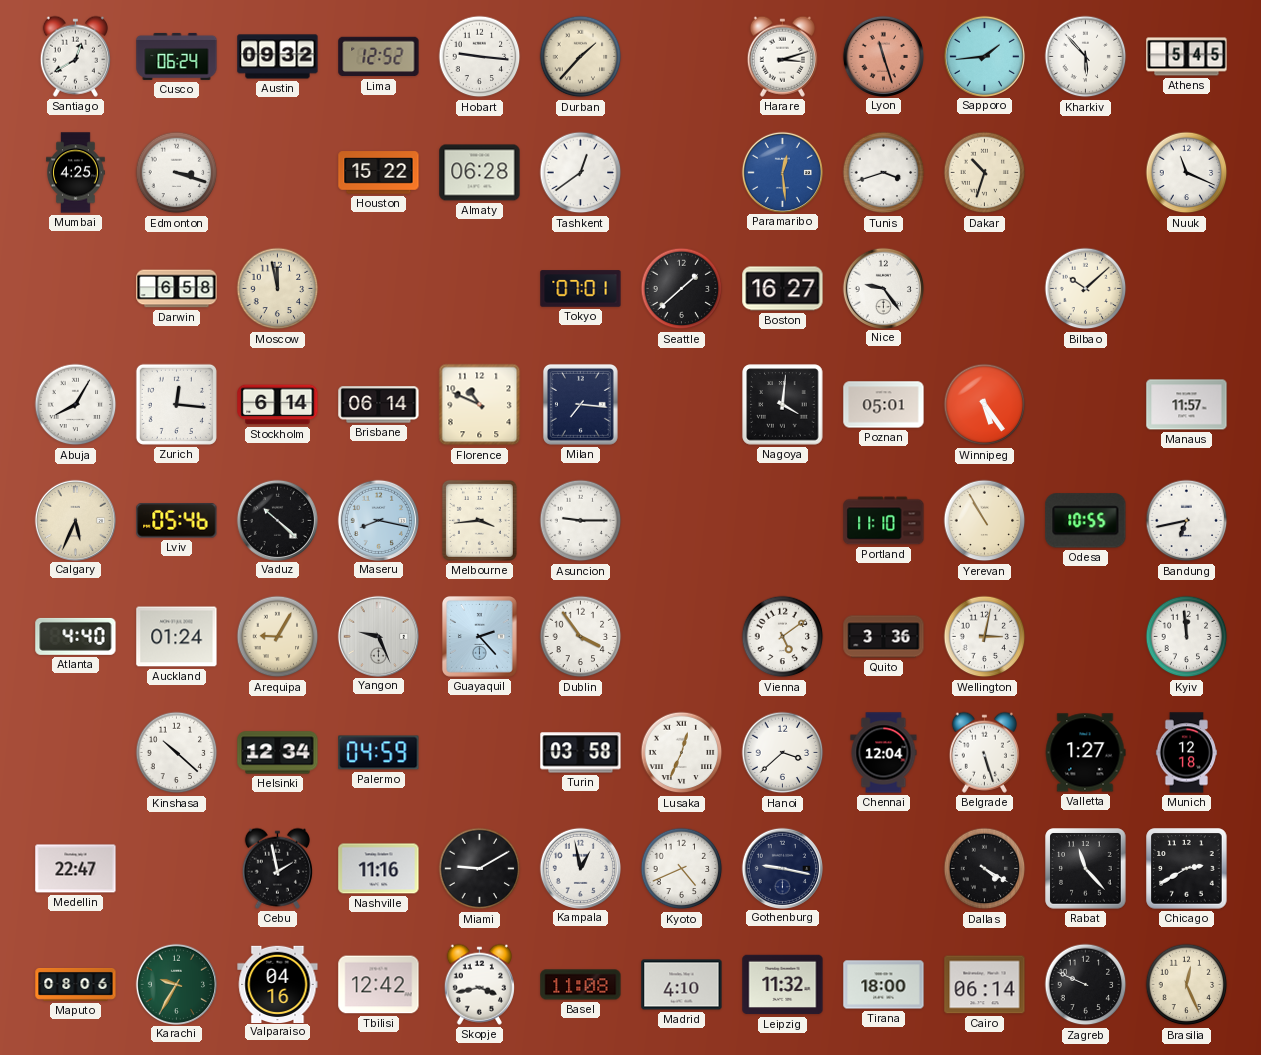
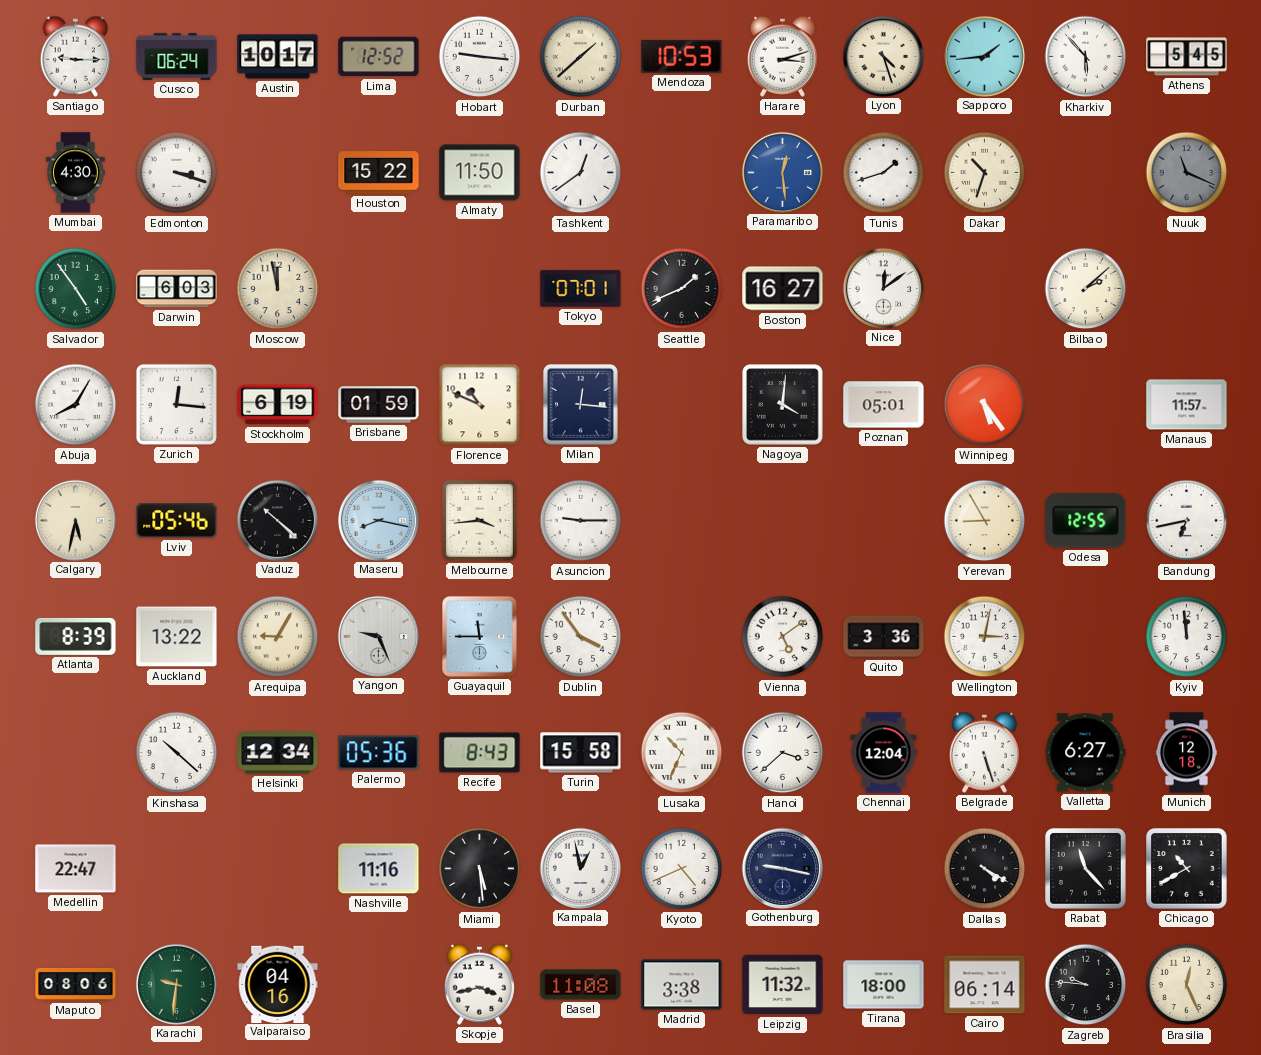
Santiago: 12:40 -> 9:15 (75, 56)
Austin: 09:32 -> 10:17 (278, 57)
Durban: 1:37 -> 1:38 (581, 57)
Mendoza: none -> 10:53 (682, 56)
Lyon: 11:27 -> 4:27 (883, 56)
Lyon dial: salmon -> cream (883, 56)
Mumbai: 4:25 -> 4:30 (76, 173)
Almaty: 06:28 -> 11:50 (480, 173)
Tunis: 3:42 -> 1:42 (884, 173)
Nuuk dial: white -> grey (1187, 173)
Salvador: none -> 4:54 (76, 289)
Darwin: 6:58 -> 6:03 (177, 289)
Seattle: 1:38 -> 1:41 (682, 289)
Nice: 9:24 -> 12:09 (883, 288)
Bilbao: 10:08 -> 2:08 (1086, 289)
Stockholm: 6:14 -> 6:19 (278, 405)
Brisbane: 06:14 -> 01:59 (379, 405)
Milan: 7:16 -> 12:16 (580, 404)
Calgary: 5:34 -> 5:32 (75, 520)
Portland: 11:10 -> none (884, 521)
Yerevan: 10:55 -> 8:55 (985, 521)
Odesa: 10:55 -> 12:55 (1086, 521)
Atlanta: 4:40 -> 8:39 (76, 636)
Auckland: 01:24 -> 13:22 (177, 637)
Guayaquil: 2:23 -> 11:45 (479, 636)
Palermo: 04:59 -> 05:36 (379, 753)
Recife: none -> 8:43 (480, 753)
Turin: 03:58 -> 15:58 (581, 753)
Lusaka: 12:34 -> 10:34 (682, 753)
Valletta: 1:27 -> 6:27 (1085, 753)
Cebu: 1:58 -> none (277, 868)
Miami: 9:10 -> 5:29 (480, 869)
Chicago: 2:40 -> 10:40 (1187, 869)
Karachi: 9:35 -> 9:31 (176, 984)
Tbilisi: 12:42 -> none (379, 985)
Madrid: 4:10 -> 3:38 (682, 985)
Zagreb: 9:49 -> 9:46 (1086, 985)
